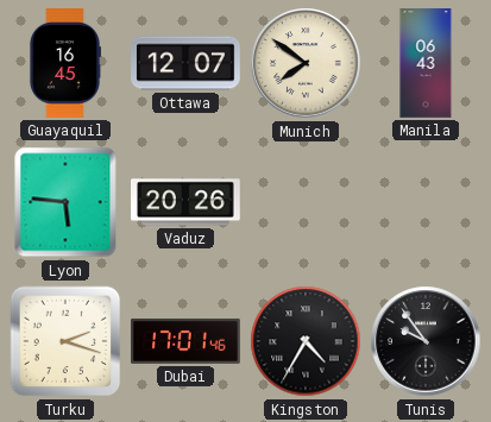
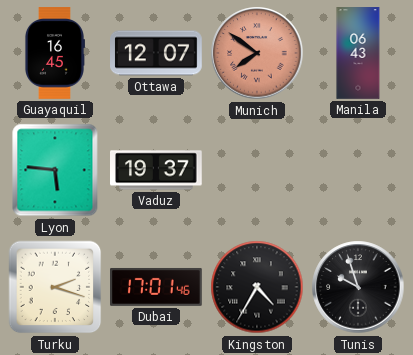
Munich dial: cream -> salmon (257, 53)
Vaduz: 20:26 -> 19:37 (157, 170)
Tunis: 9:54 -> 9:57 (358, 287)
